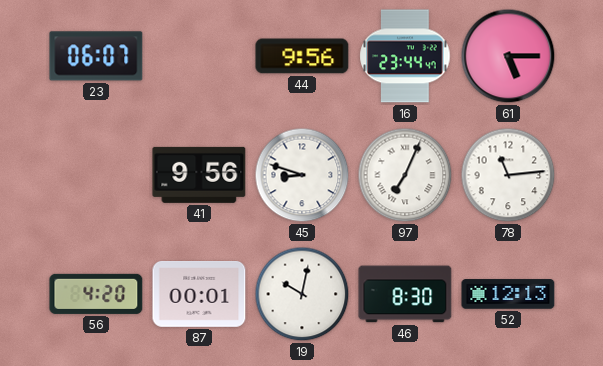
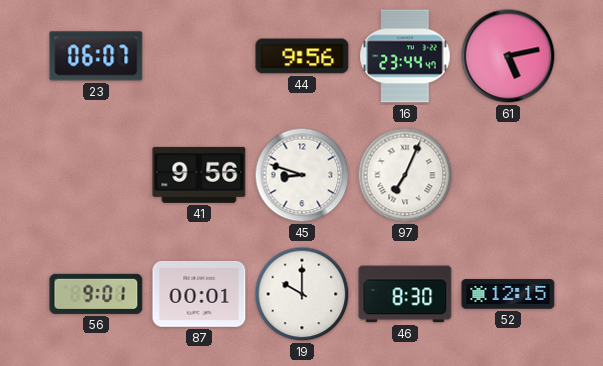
61: 5:15 -> 5:13 (508, 56)
78: 11:14 -> none (508, 175)
56: 4:20 -> 9:01 (96, 294)
19: 10:02 -> 10:00 (302, 294)
52: 12:13 -> 12:15 (508, 294)
